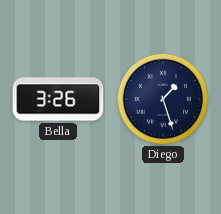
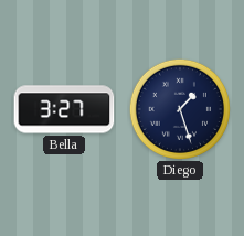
Bella: 3:26 -> 3:27 (64, 109)
